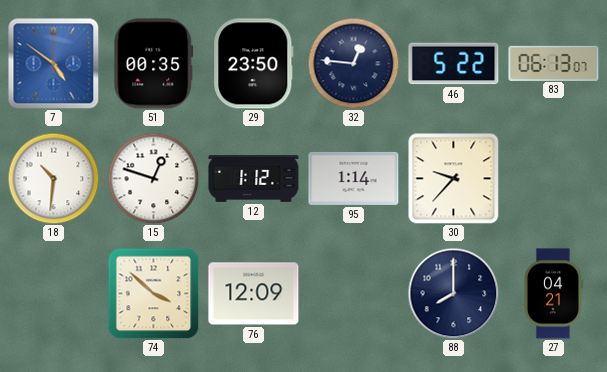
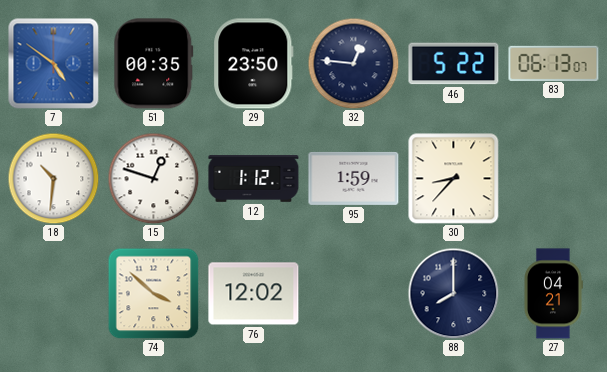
95: 1:14 -> 1:59 (354, 178)
30: 9:37 -> 8:37 (454, 179)
76: 12:09 -> 12:02 (254, 294)
